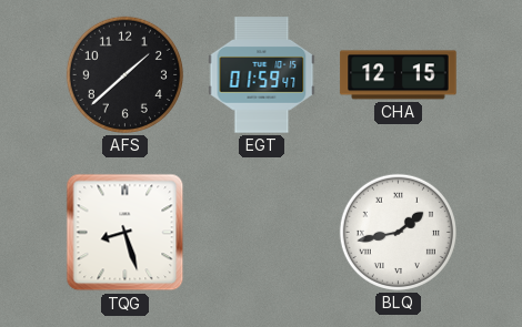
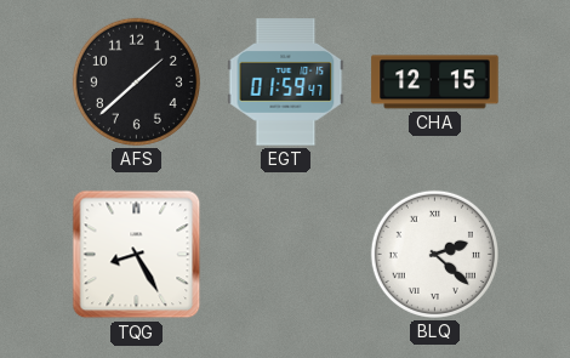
TQG: 8:27 -> 8:25 (137, 255)
BLQ: 1:43 -> 2:22 (434, 254)
